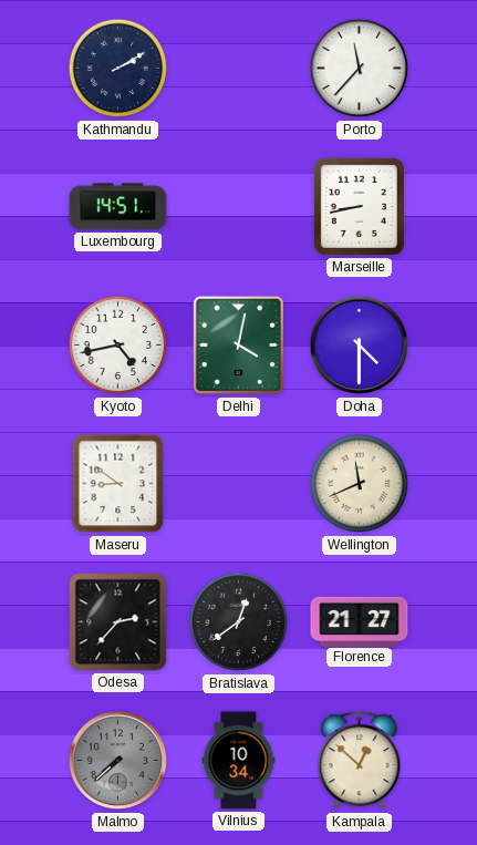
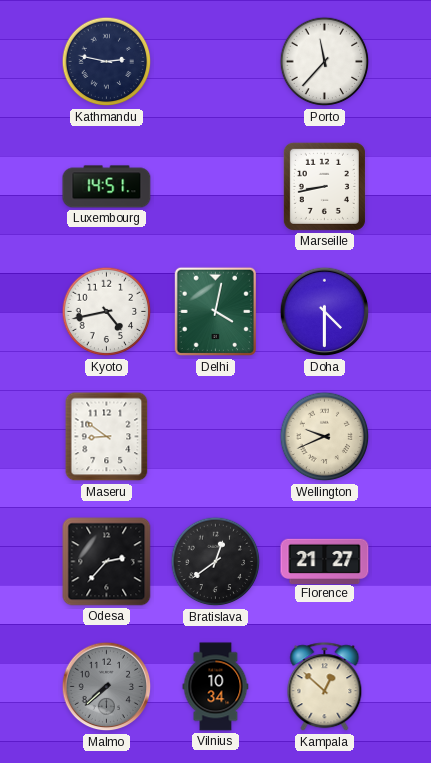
Kathmandu: 2:10 -> 2:47 (107, 62)
Wellington: 11:41 -> 9:41 (325, 437)
